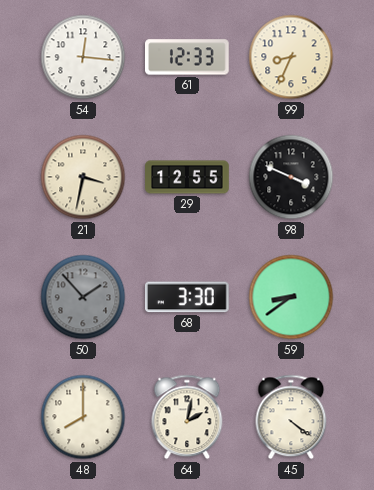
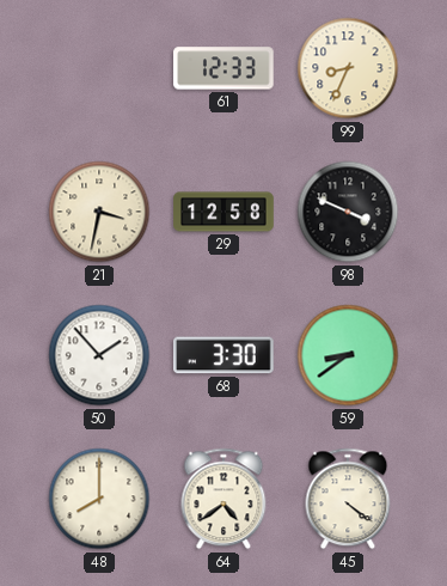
54: 12:16 -> none (83, 57)
29: 12:55 -> 12:58 (223, 212)
50 dial: grey -> white (99, 355)
64: 2:02 -> 4:39 (223, 499)
